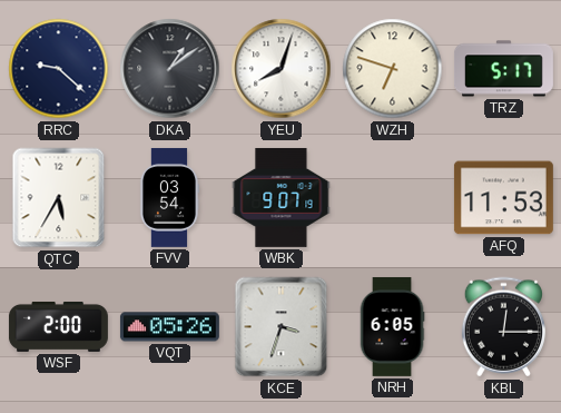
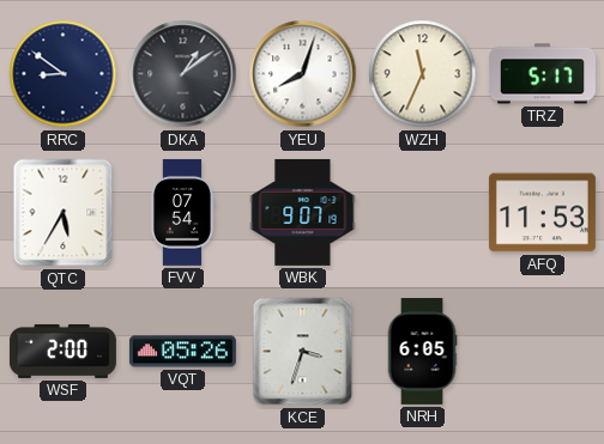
RRC: 9:22 -> 8:51 (64, 74)
WZH: 6:48 -> 11:34 (423, 74)
FVV: 03:54 -> 07:54 (182, 212)
KBL: 12:15 -> none (503, 327)
